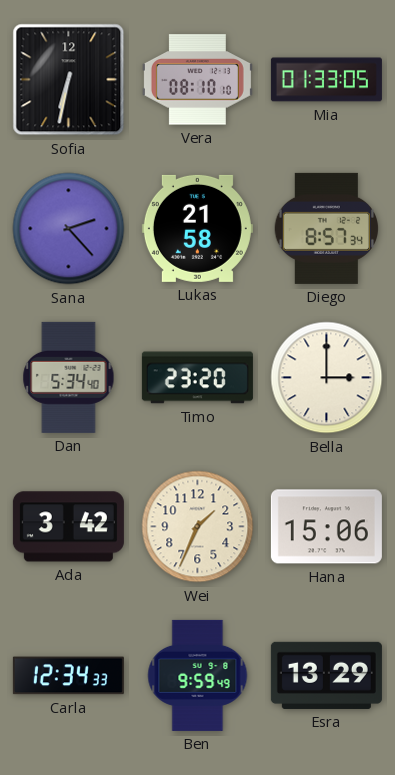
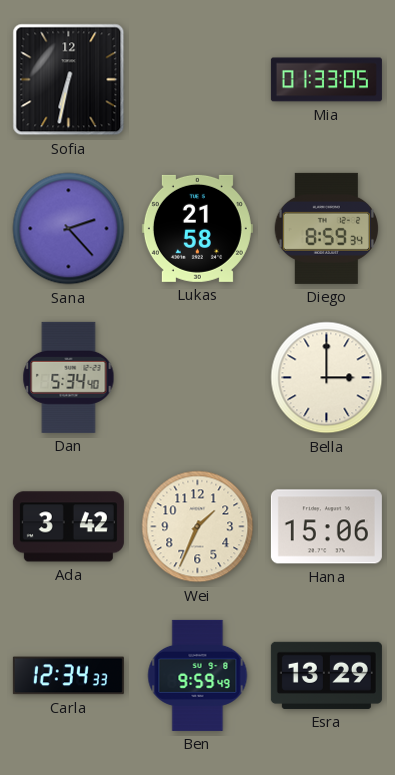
Vera: 08:10 -> none (197, 80)
Diego: 8:57 -> 8:59 (326, 228)
Timo: 23:20 -> none (197, 378)
